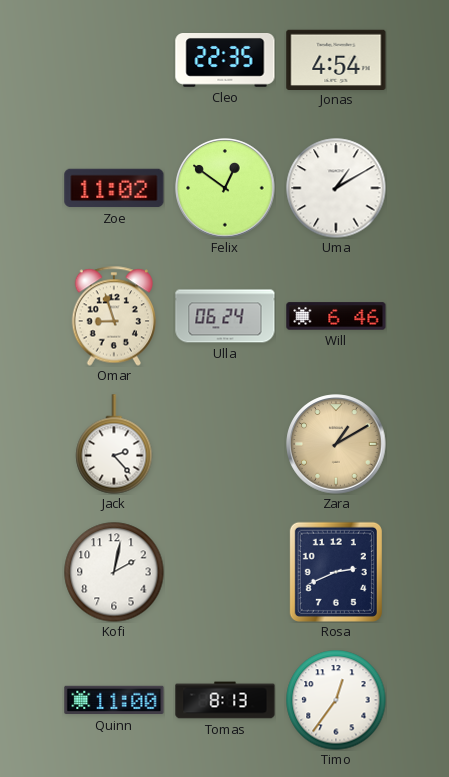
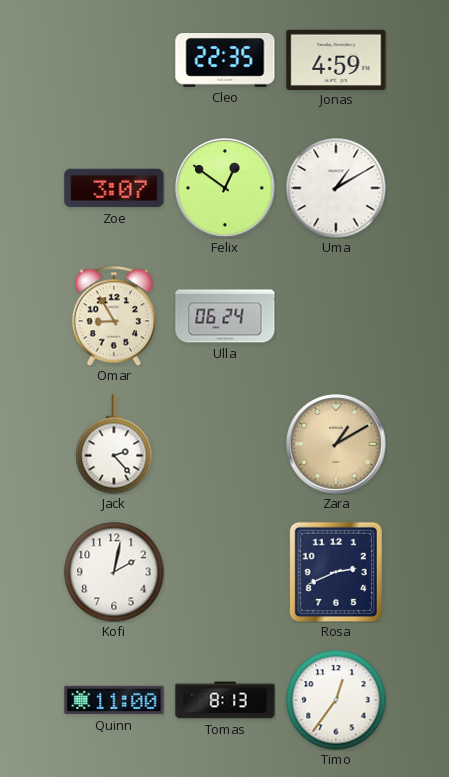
Jonas: 4:54 -> 4:59 (336, 59)
Zoe: 11:02 -> 3:07 (114, 188)
Omar: 8:57 -> 8:55 (114, 316)
Will: 6:46 -> none (336, 316)
